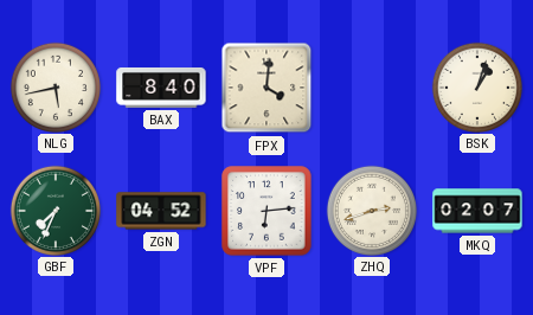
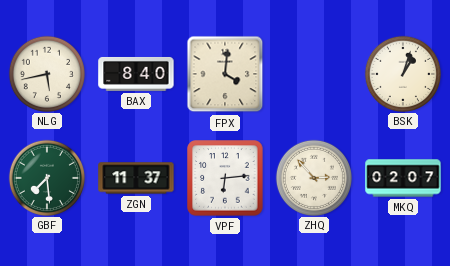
GBF: 7:34 -> 7:29 (46, 177)
ZGN: 04:52 -> 11:37 (136, 178)
ZHQ: 2:42 -> 2:53 (313, 177)
